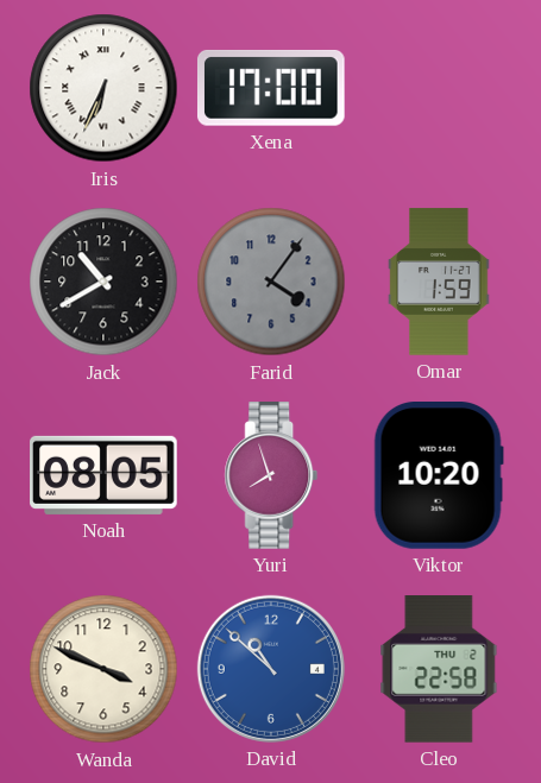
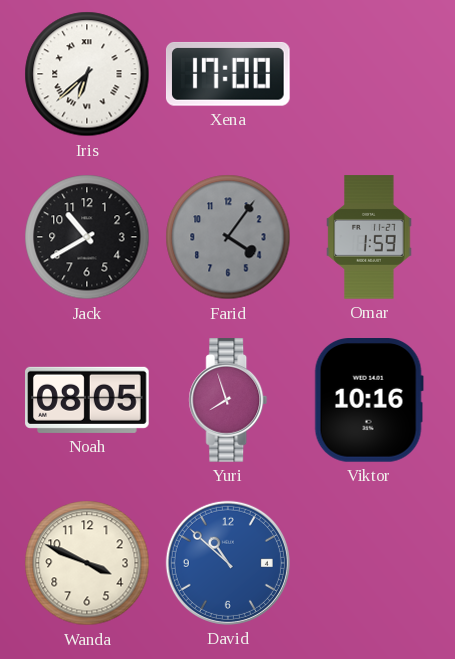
Iris: 6:34 -> 6:38 (87, 74)
Viktor: 10:20 -> 10:16 (369, 401)
Cleo: 22:58 -> none (439, 670)
